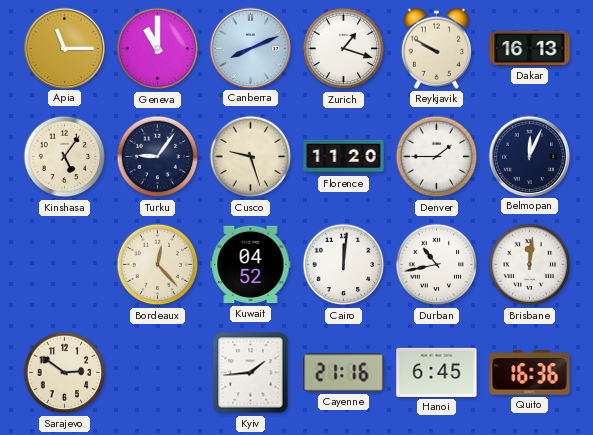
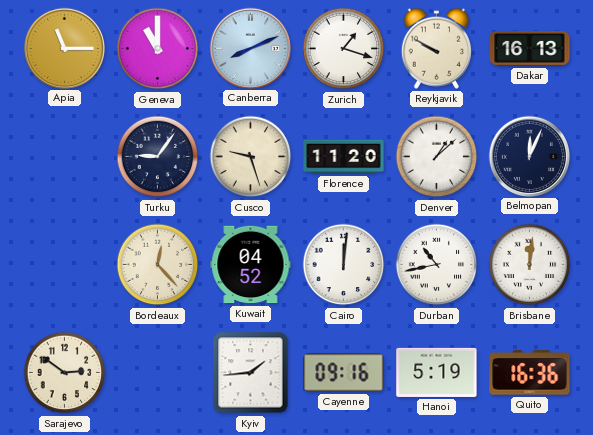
Kinshasa: 5:06 -> none (65, 157)
Denver: 1:45 -> 1:08 (437, 157)
Cayenne: 21:16 -> 09:16 (344, 373)
Hanoi: 6:45 -> 5:19 (437, 372)
